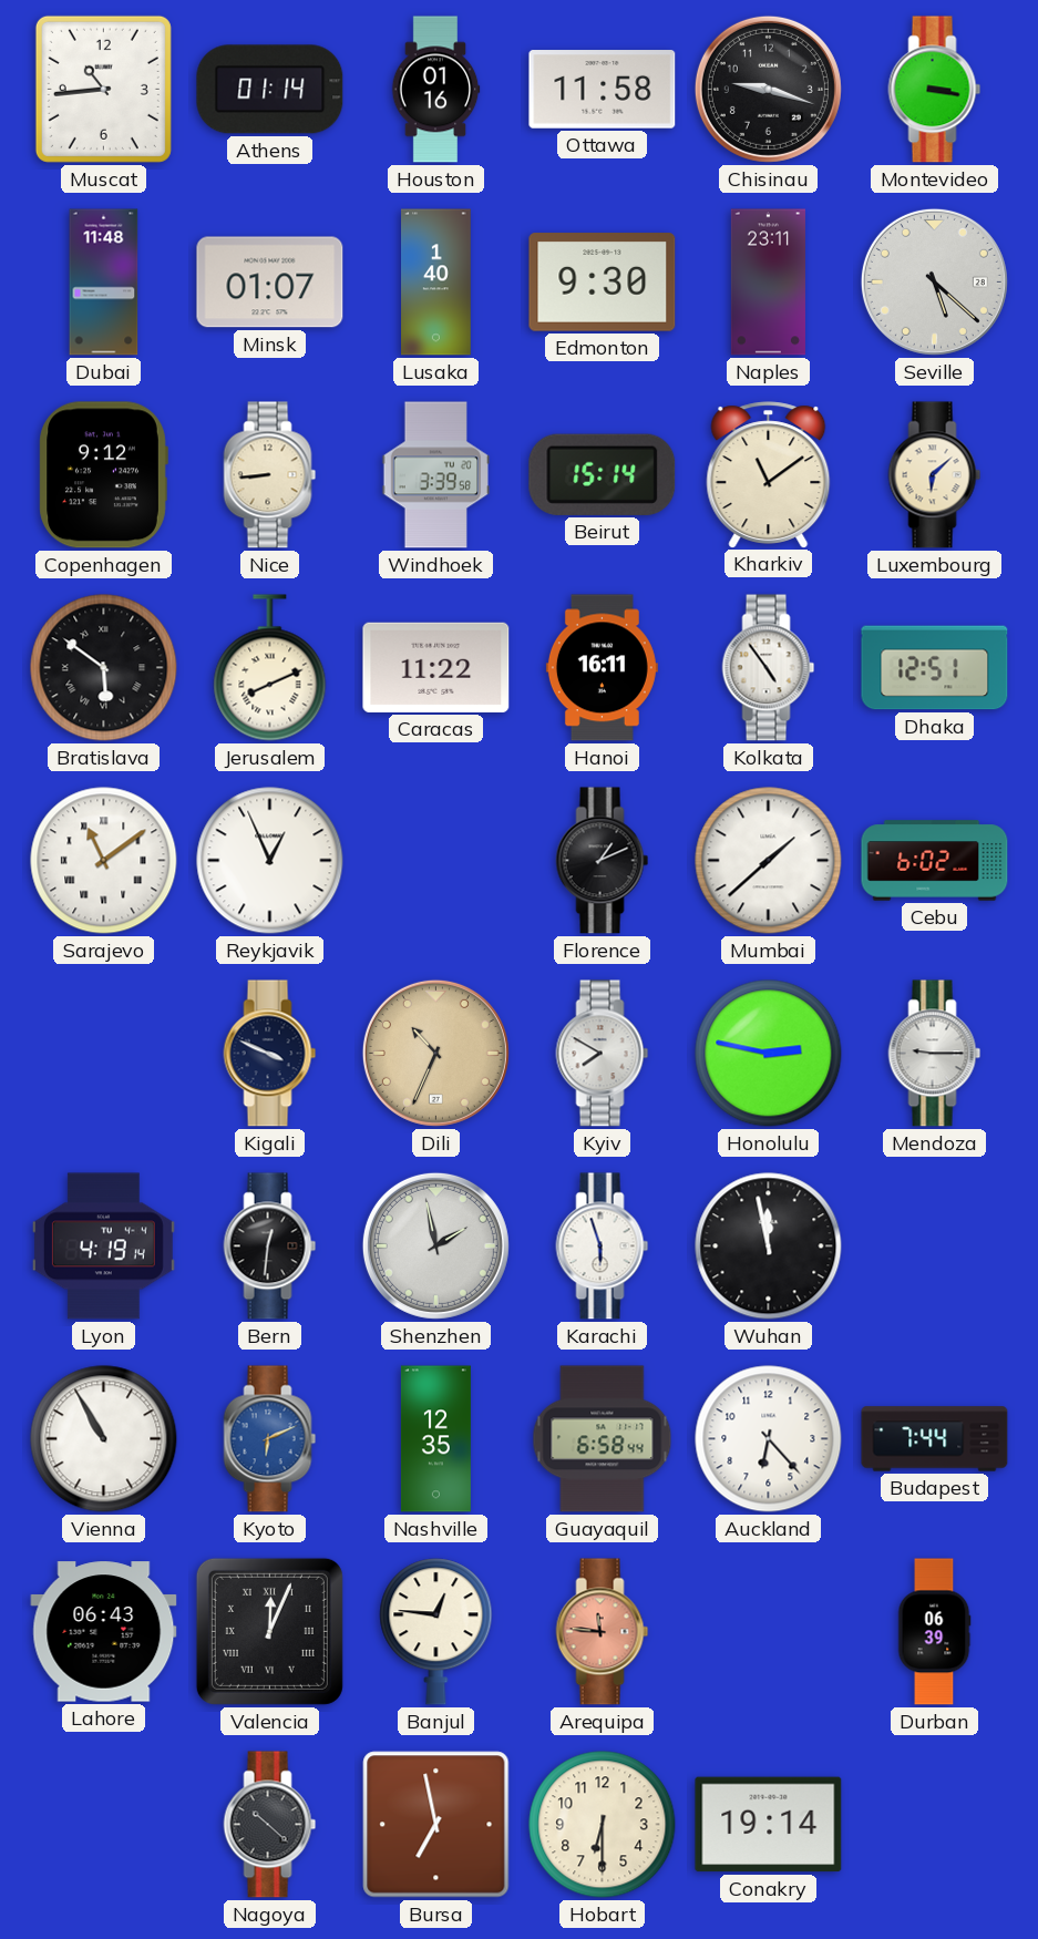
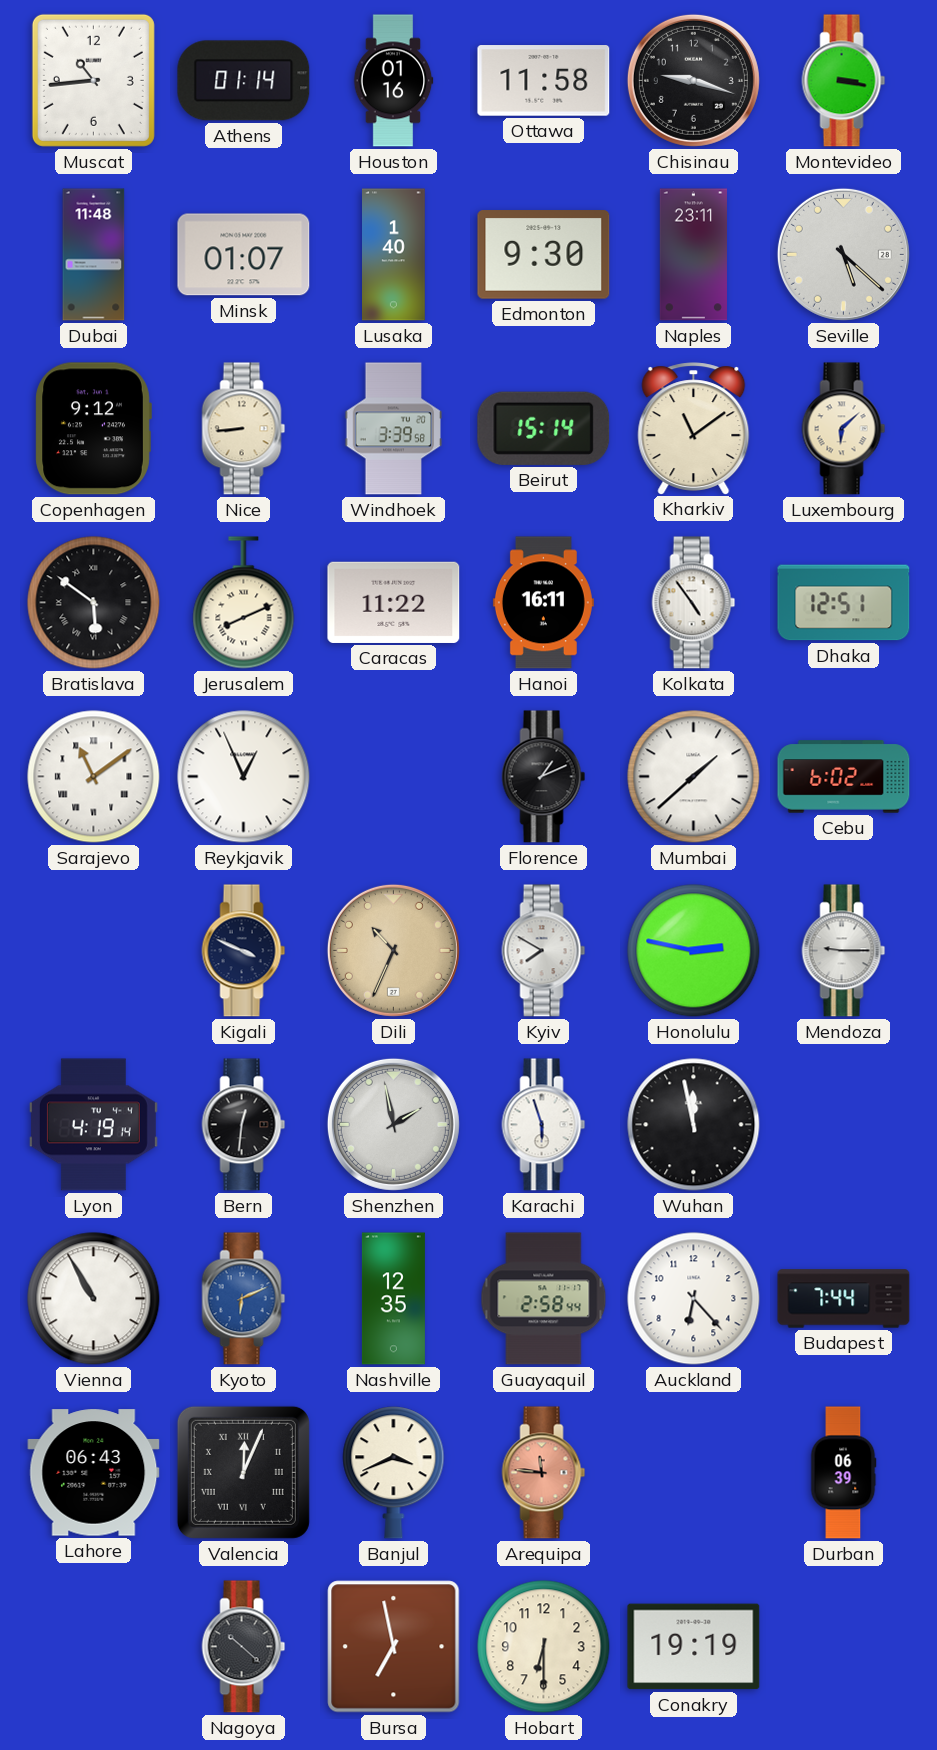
Guayaquil: 6:58 -> 2:58 (544, 1299)
Banjul: 12:46 -> 3:41 (394, 1473)
Conakry: 19:14 -> 19:19 (694, 1647)
